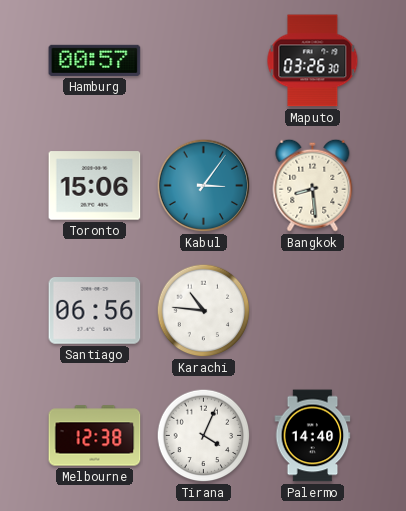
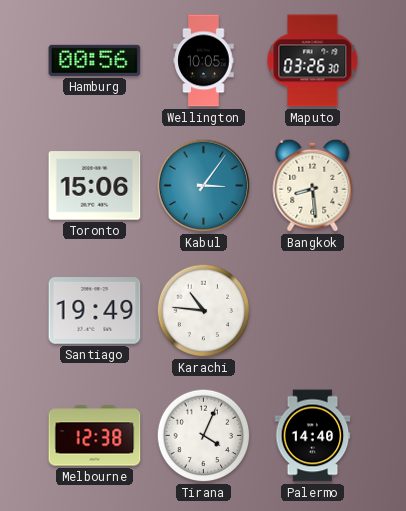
Hamburg: 00:57 -> 00:56 (95, 60)
Wellington: none -> 10:05 (204, 61)
Santiago: 06:56 -> 19:49 (95, 311)
